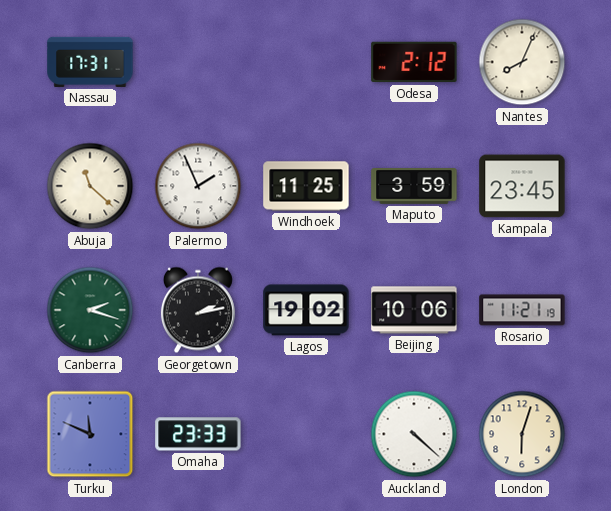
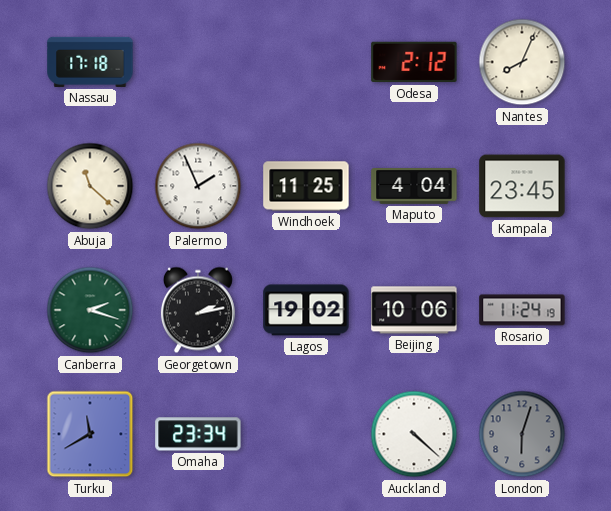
Nassau: 17:31 -> 17:18 (90, 62)
Maputo: 3:59 -> 4:04 (414, 187)
Rosario: 11:21 -> 11:24 (522, 310)
Turku: 11:49 -> 11:40 (90, 434)
Omaha: 23:33 -> 23:34 (198, 434)
London dial: cream -> grey (522, 434)
